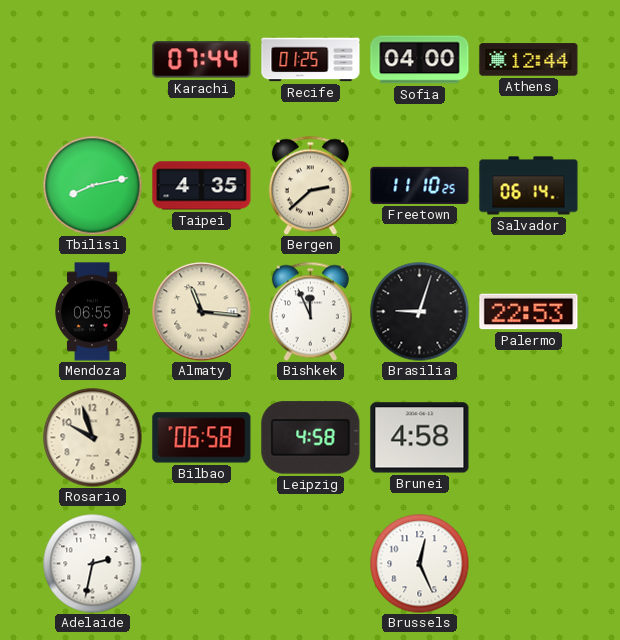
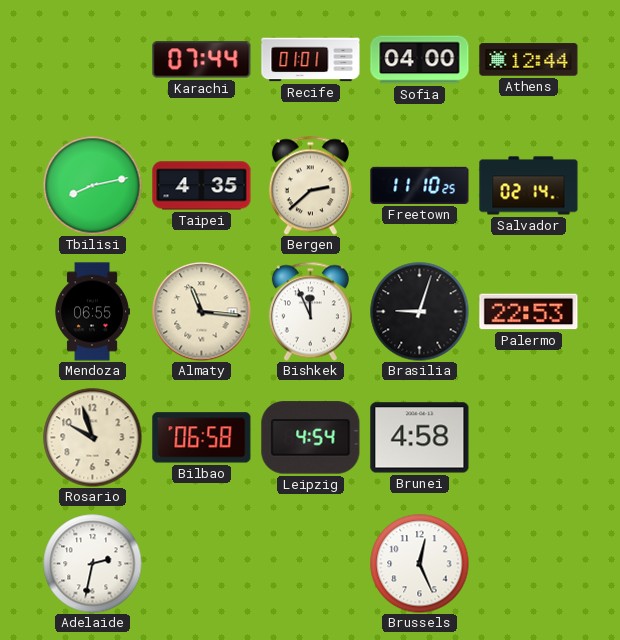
Recife: 01:25 -> 01:01 (311, 60)
Salvador: 06:14 -> 02:14 (529, 186)
Leipzig: 4:58 -> 4:54 (311, 438)
